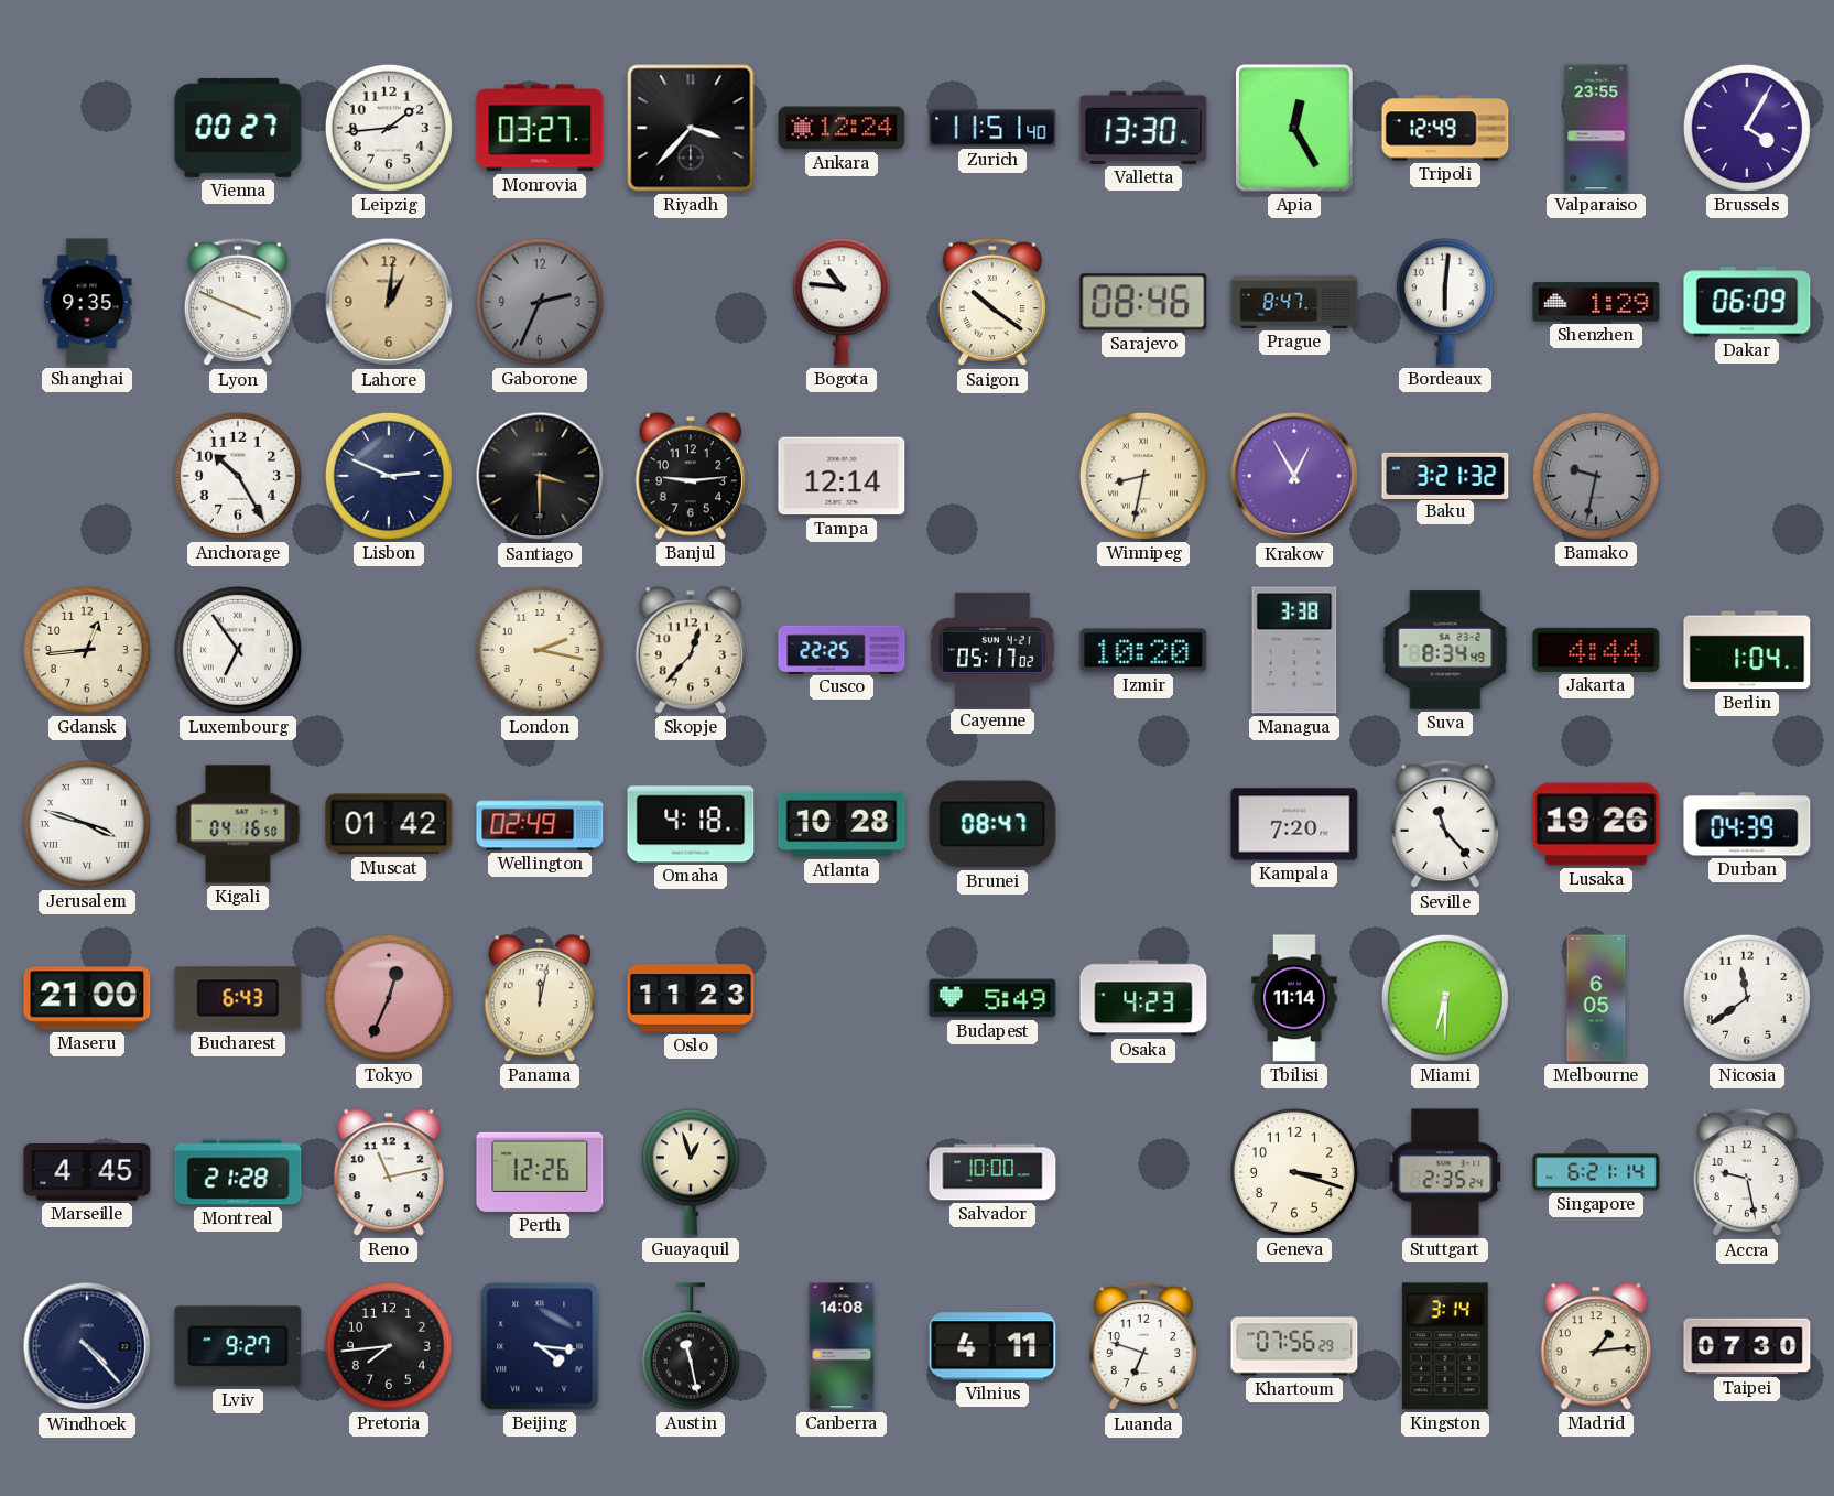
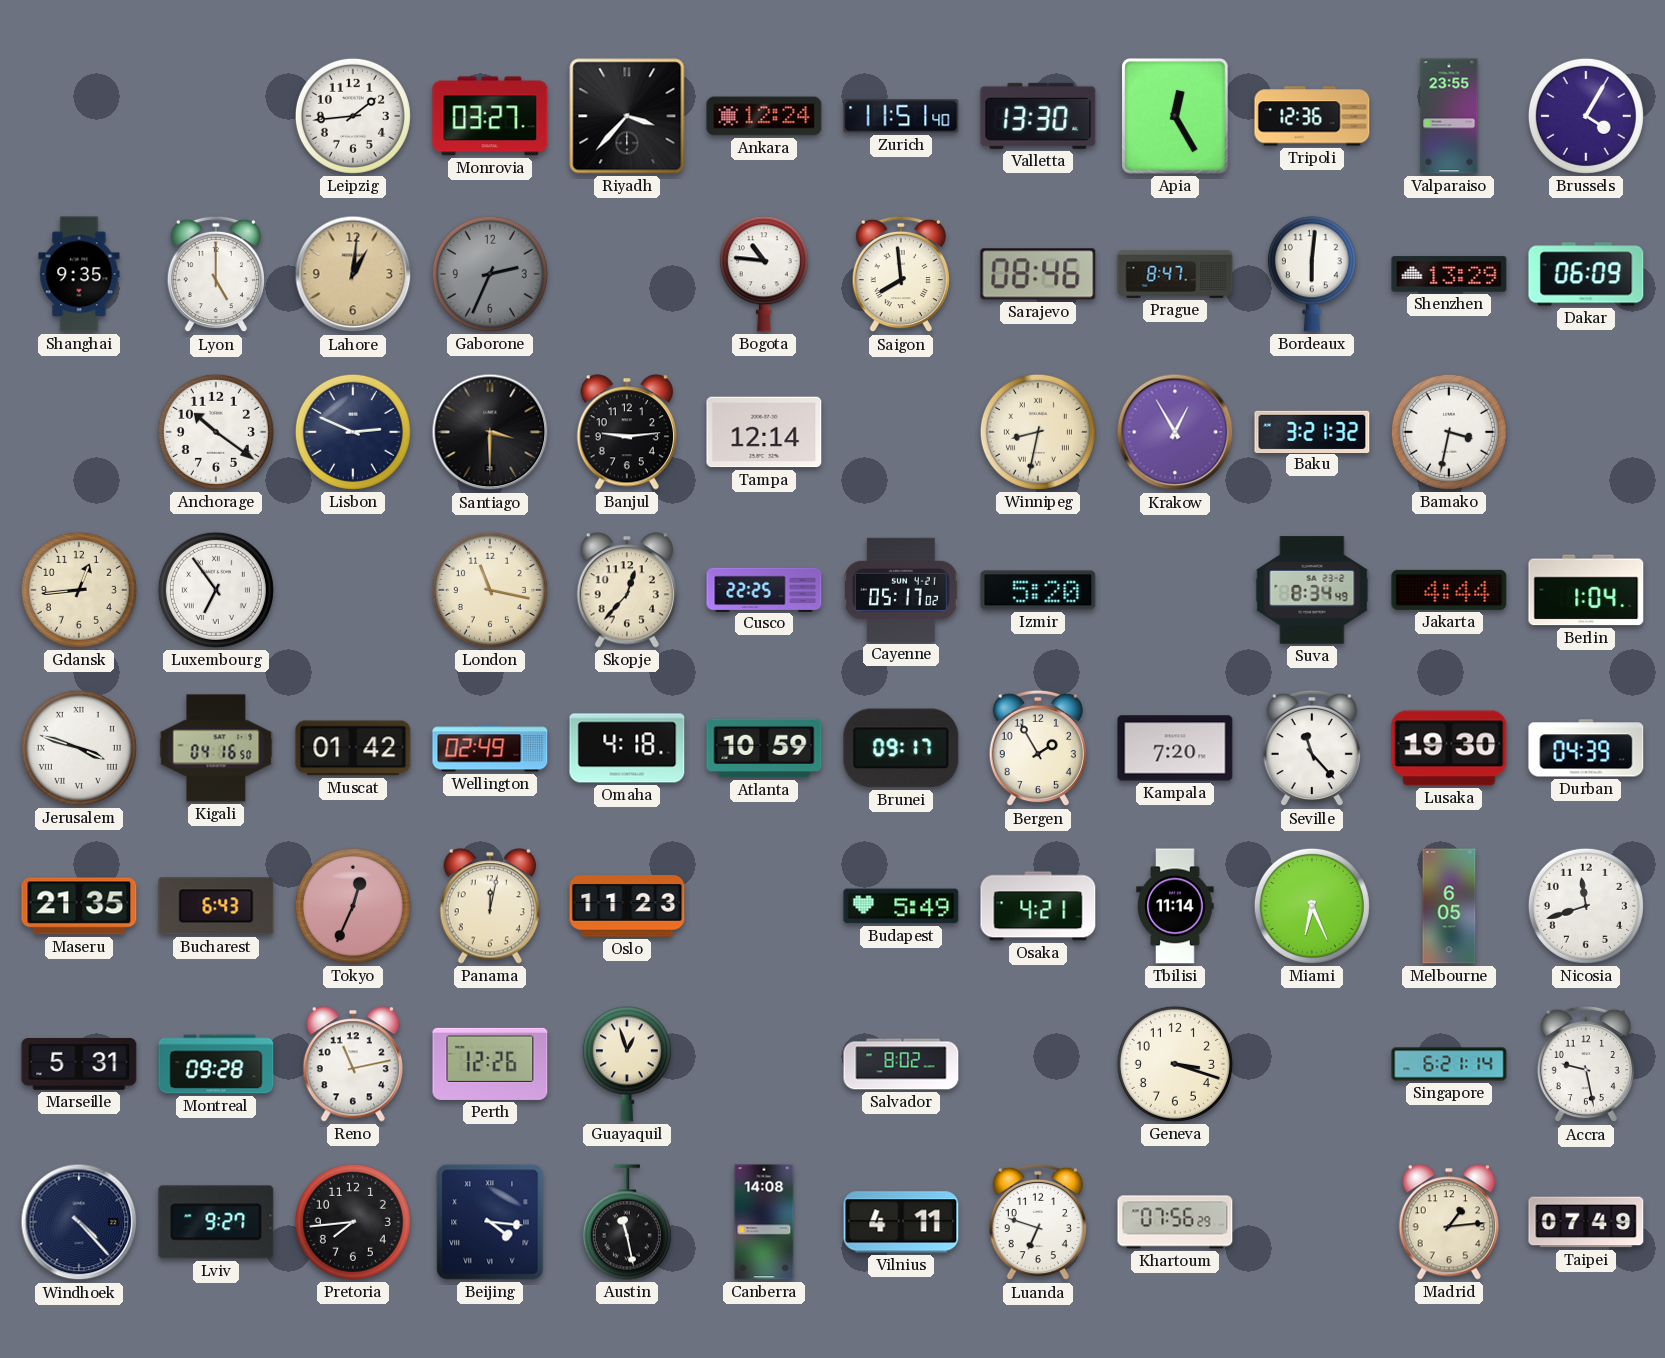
Vienna: 00:27 -> none (238, 128)
Tripoli: 12:49 -> 12:36 (1312, 116)
Lyon: 3:49 -> 5:00 (216, 274)
Saigon: 10:21 -> 7:59 (901, 274)
Shenzhen: 1:29 -> 13:29 (1449, 274)
Anchorage: 10:25 -> 10:21 (216, 432)
Bamako: 9:32 -> 3:32 (1449, 432)
Bamako dial: grey -> white (1449, 432)
London: 2:17 -> 11:17 (490, 590)
Izmir: 10:20 -> 5:20 (1038, 590)
Managua: 3:38 -> none (1294, 650)
Atlanta: 10:28 -> 10:59 (764, 748)
Brunei: 08:47 -> 09:17 (901, 748)
Bergen: none -> 1:55 (1038, 748)
Lusaka: 19:26 -> 19:30 (1449, 748)
Maseru: 21:00 -> 21:35 (79, 906)
Osaka: 4:23 -> 4:21 (1038, 906)
Miami: 6:30 -> 6:26 (1312, 906)
Nicosia: 11:39 -> 11:42 (1586, 906)
Marseille: 4:45 -> 5:31 (79, 1064)
Montreal: 21:28 -> 09:28 (216, 1064)
Salvador: 10:00 -> 8:02 (901, 1064)
Stuttgart: 2:35 -> none (1445, 1172)
Kingston: 3:14 -> none (1445, 1346)
Taipei: 07:30 -> 07:49 (1586, 1222)
